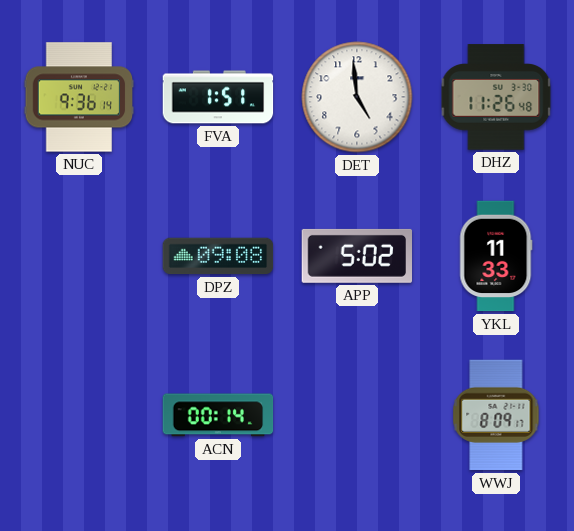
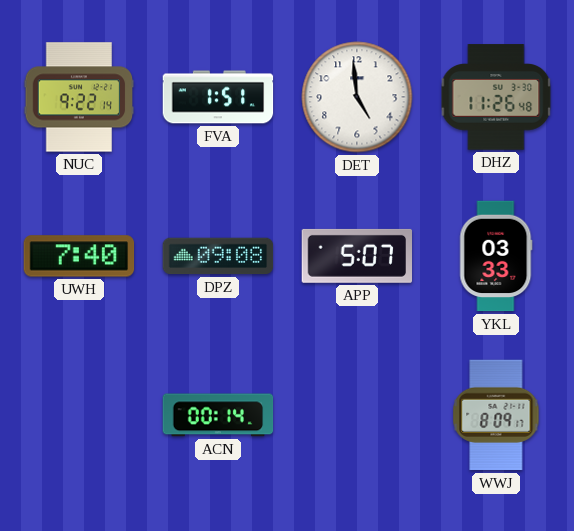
NUC: 9:36 -> 9:22 (79, 97)
UWH: none -> 7:40 (79, 256)
APP: 5:02 -> 5:07 (357, 256)
YKL: 11:33 -> 03:33 (496, 256)
